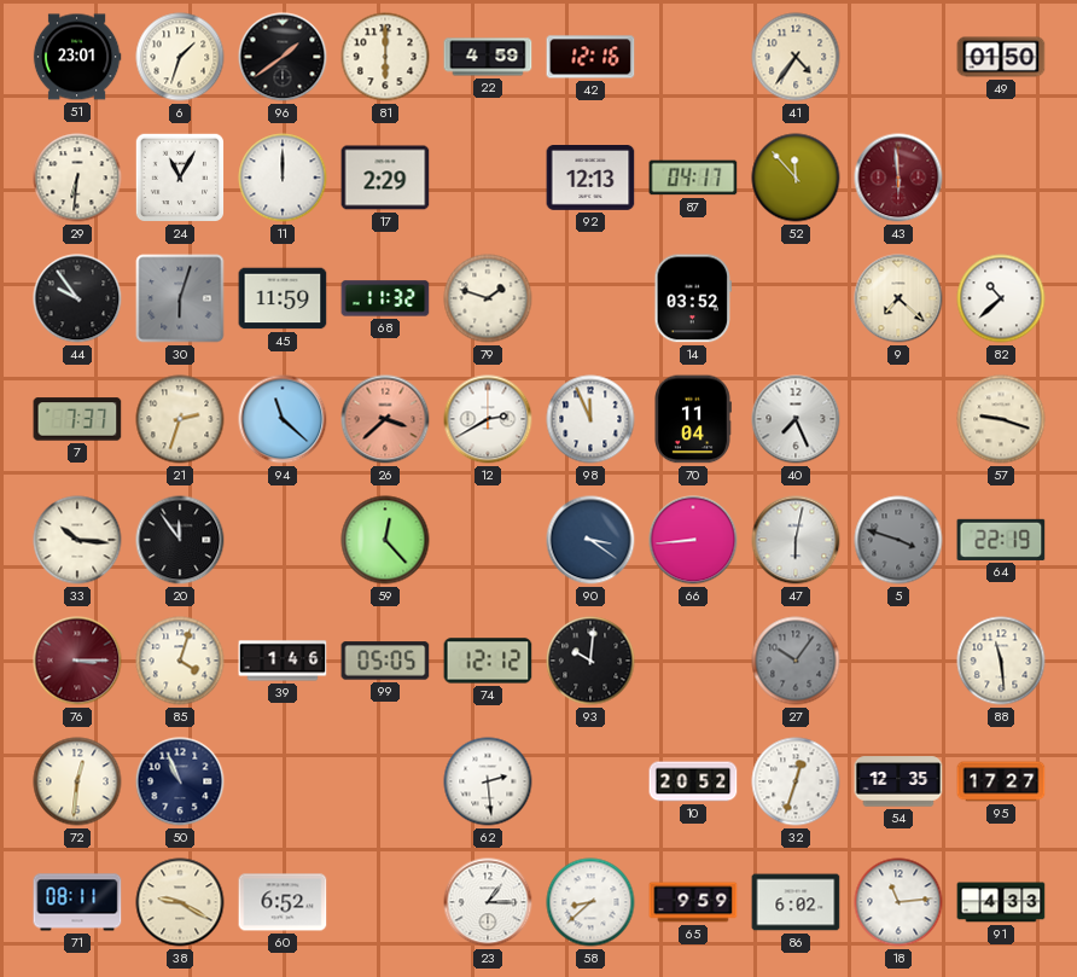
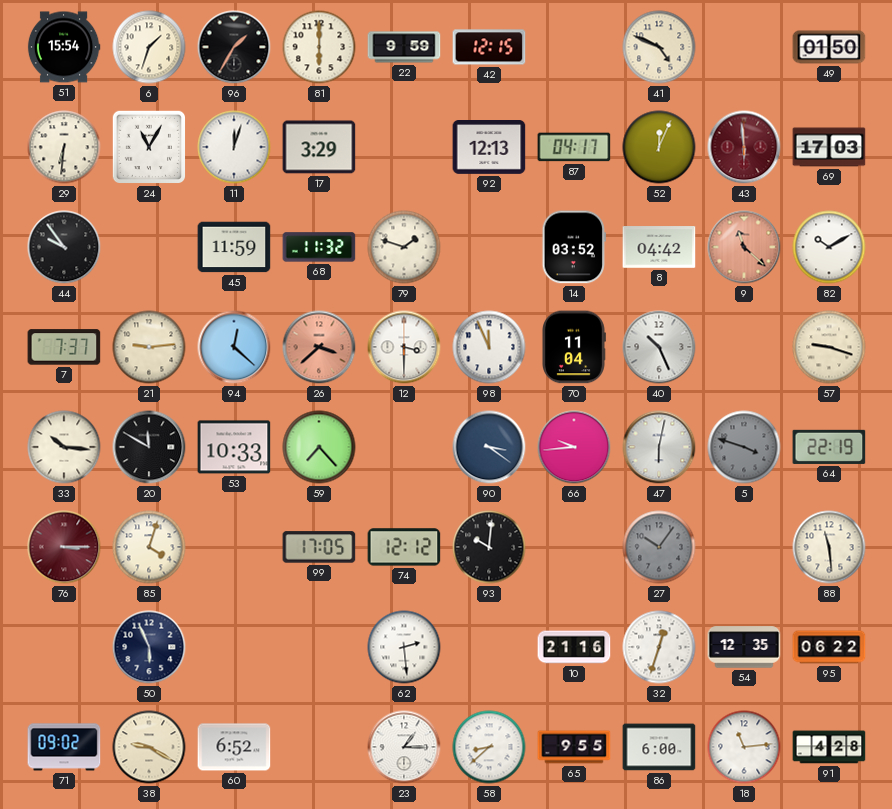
51: 23:01 -> 15:54 (64, 47)
96: 1:39 -> 1:35 (234, 47)
22: 4:59 -> 9:59 (404, 47)
42: 12:16 -> 12:15 (489, 47)
41: 4:36 -> 4:49 (659, 47)
11: 12:00 -> 12:03 (234, 147)
17: 2:29 -> 3:29 (319, 147)
52: 11:53 -> 12:04 (659, 147)
69: none -> 17:03 (829, 147)
30: 6:03 -> none (180, 298)
8: none -> 04:42 (659, 247)
9: 7:22 -> 11:22 (744, 247)
9 dial: cream -> salmon (744, 247)
82: 10:38 -> 10:10 (829, 247)
21: 2:33 -> 9:14 (149, 347)
94: 11:22 -> 12:22 (234, 347)
12: 2:40 -> 3:30 (404, 347)
40: 7:26 -> 10:26 (659, 347)
20: 11:54 -> 11:50 (149, 447)
53: none -> 10:33 (234, 447)
59: 12:23 -> 7:23 (319, 447)
66: 8:44 -> 9:44 (574, 447)
39: 1:46 -> none (283, 661)
99: 05:05 -> 17:05 (319, 547)
72: 12:31 -> none (77, 781)
50: 10:56 -> 5:56 (149, 647)
10: 20:52 -> 21:16 (574, 647)
95: 17:27 -> 06:22 (829, 647)
71: 08:11 -> 09:02 (64, 747)
65: 9:59 -> 9:55 (574, 747)
86: 6:02 -> 6:00 (659, 747)
91: 4:33 -> 4:28 (829, 747)
